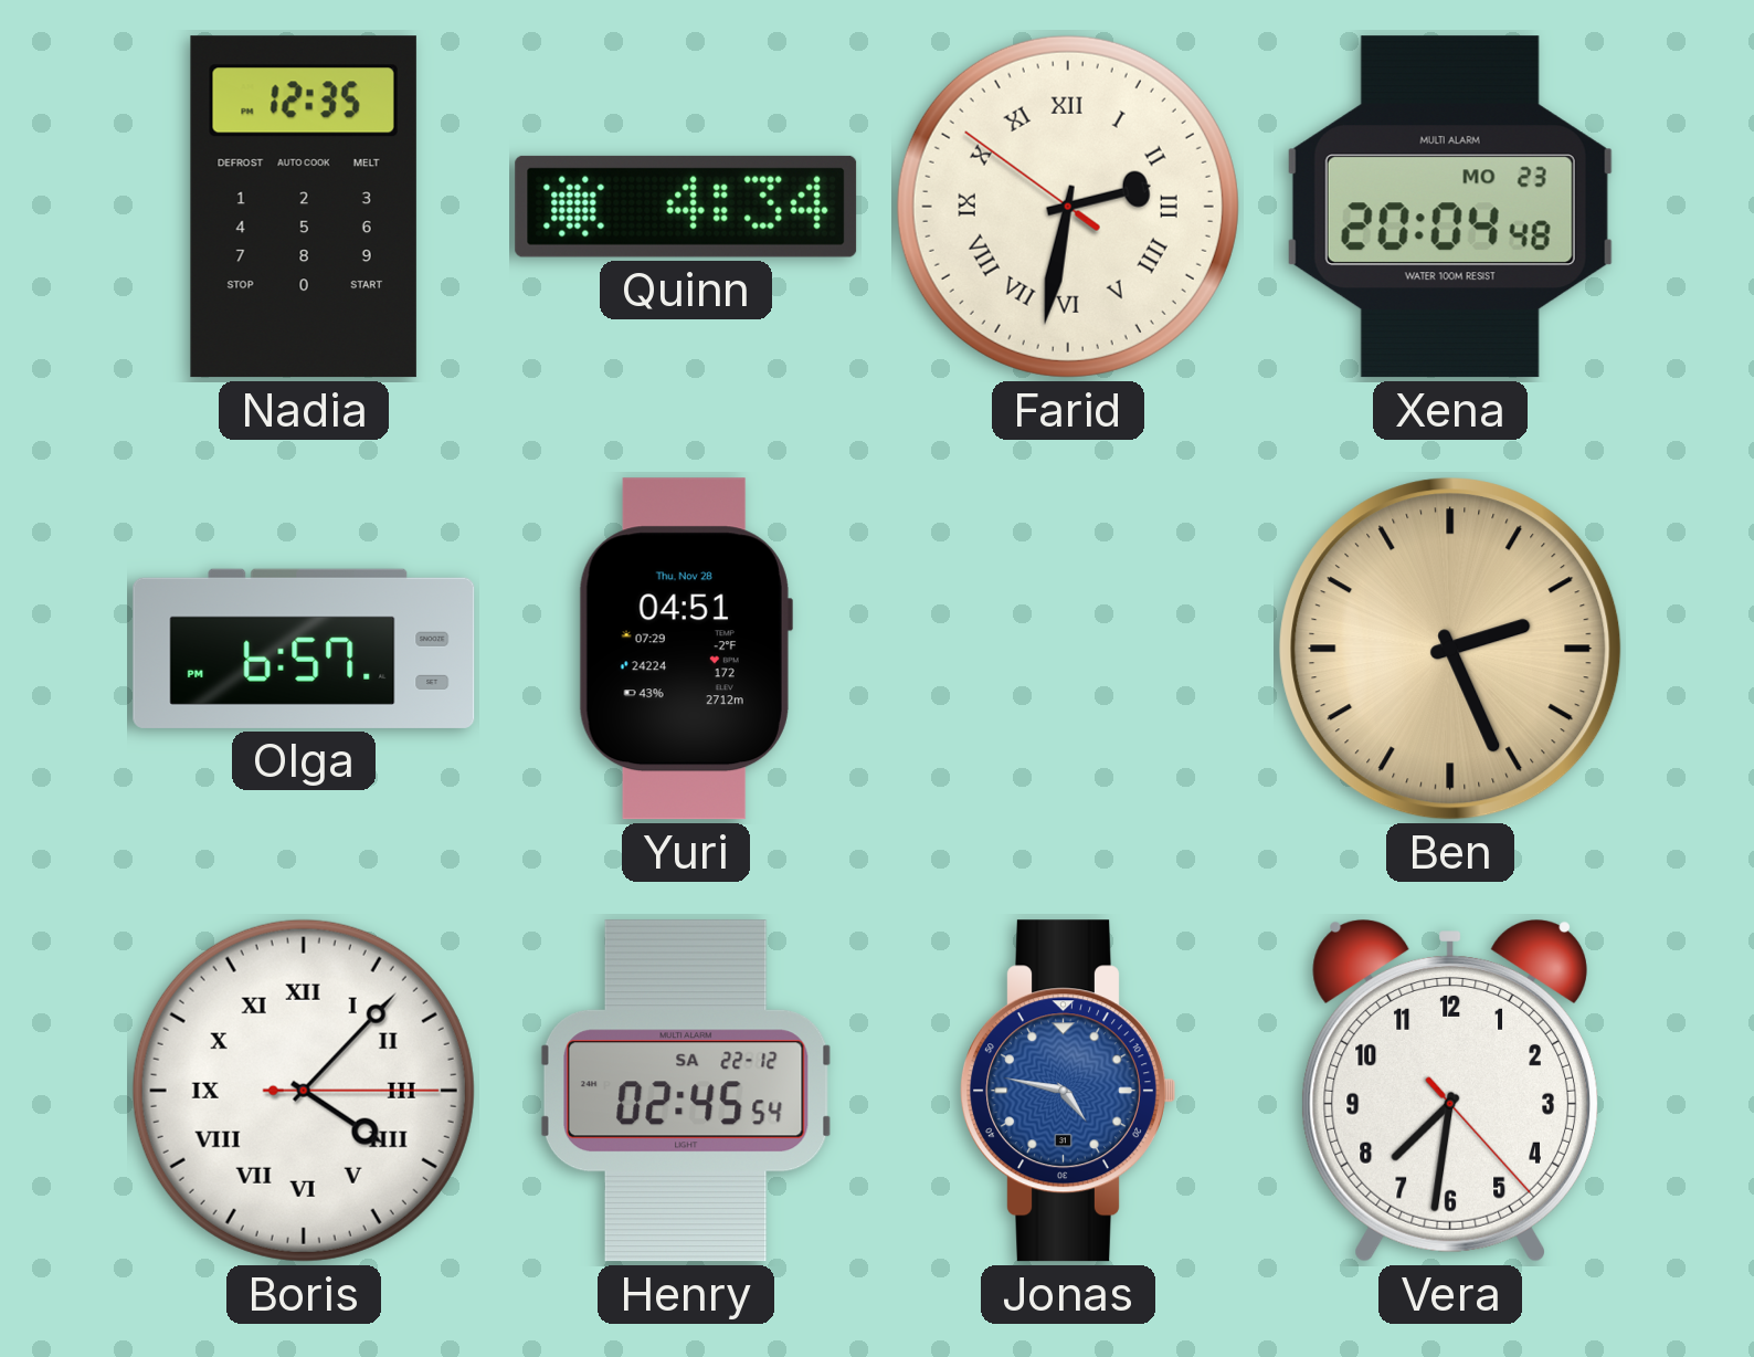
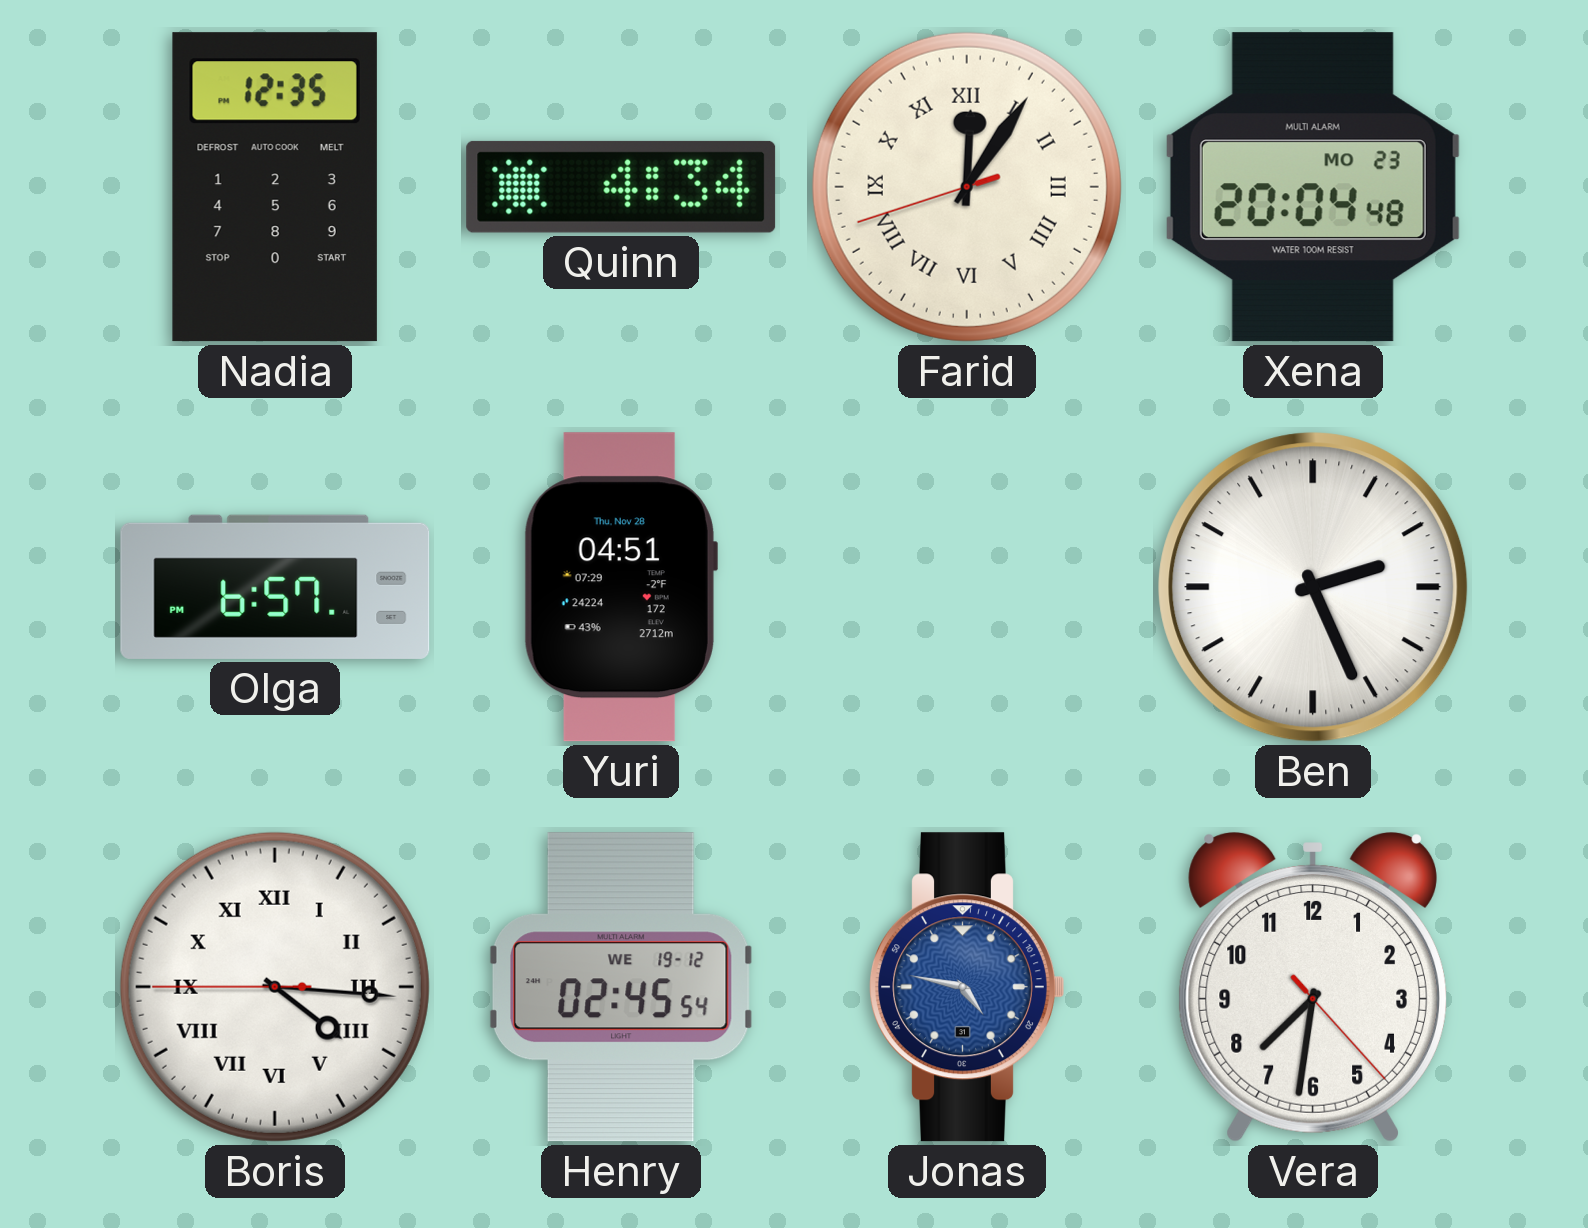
Farid: 2:31 -> 12:05 (967, 187)
Ben dial: champagne -> white (1313, 587)
Boris: 4:07 -> 4:15 (275, 987)
Henry date: SA 22-12 -> WE 19-12 (621, 987)
